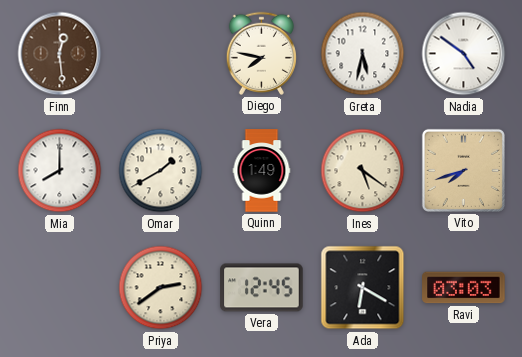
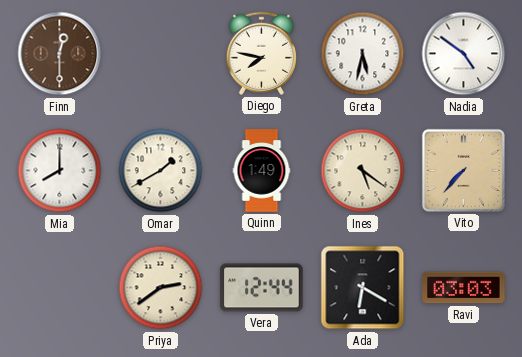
Finn: 12:29 -> 12:30 (60, 54)
Vito: 7:42 -> 7:37 (463, 170)
Vera: 12:45 -> 12:44 (262, 288)
